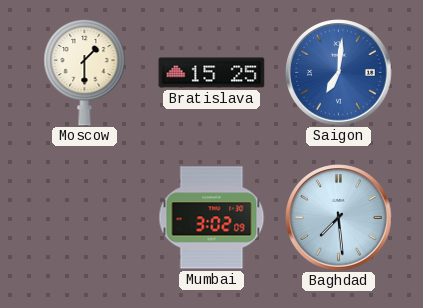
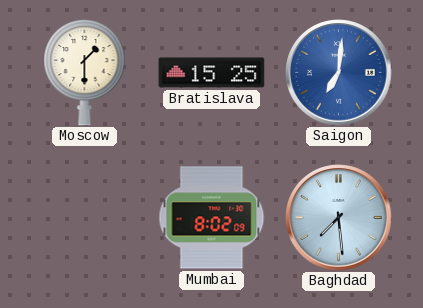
Mumbai: 3:02 -> 8:02 (212, 218)
